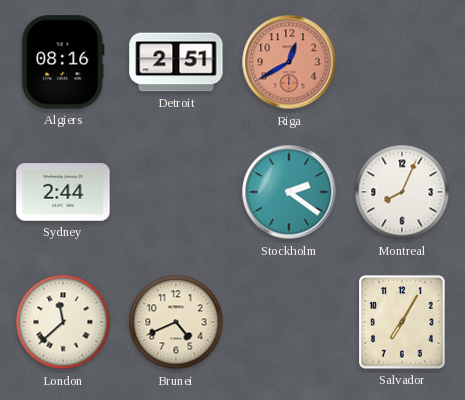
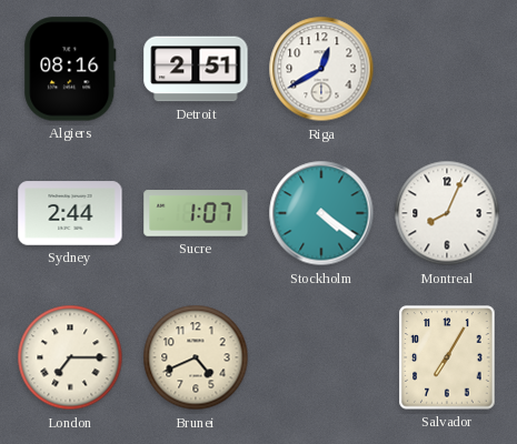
Riga dial: salmon -> white (321, 69)
Sucre: none -> 1:07 (196, 213)
Stockholm: 2:21 -> 4:21 (321, 213)
London: 11:38 -> 7:15 (70, 357)
